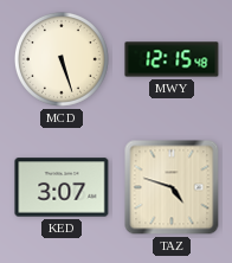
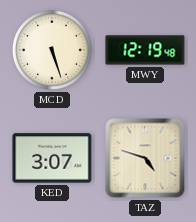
MWY: 12:15 -> 12:19 (145, 50)
